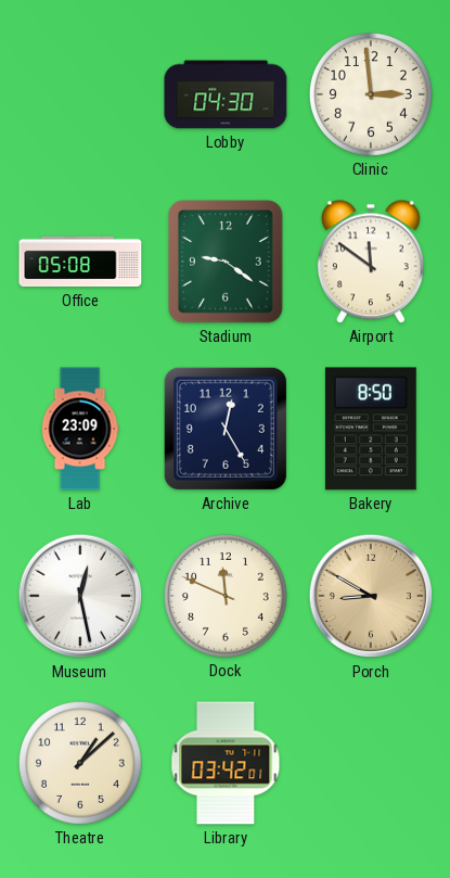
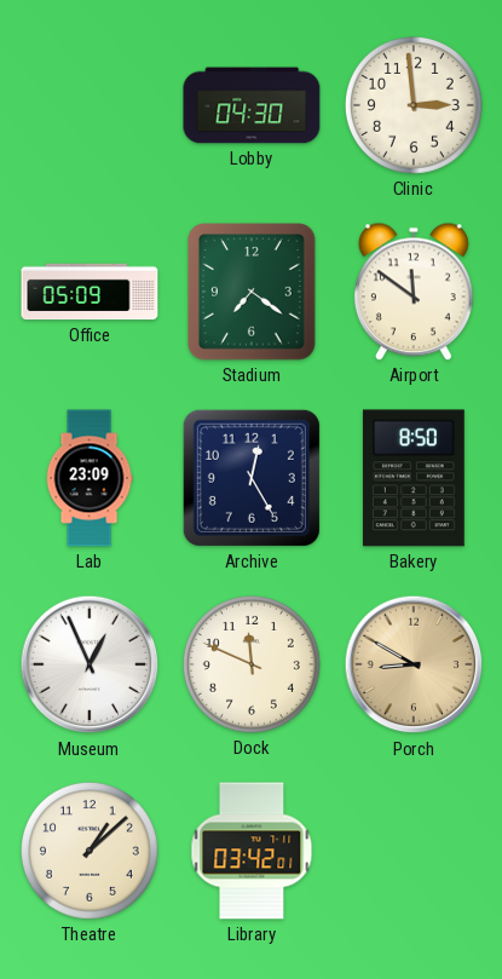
Office: 05:08 -> 05:09 (90, 292)
Stadium: 9:21 -> 7:21 (252, 292)
Museum: 12:28 -> 12:56 (90, 664)
